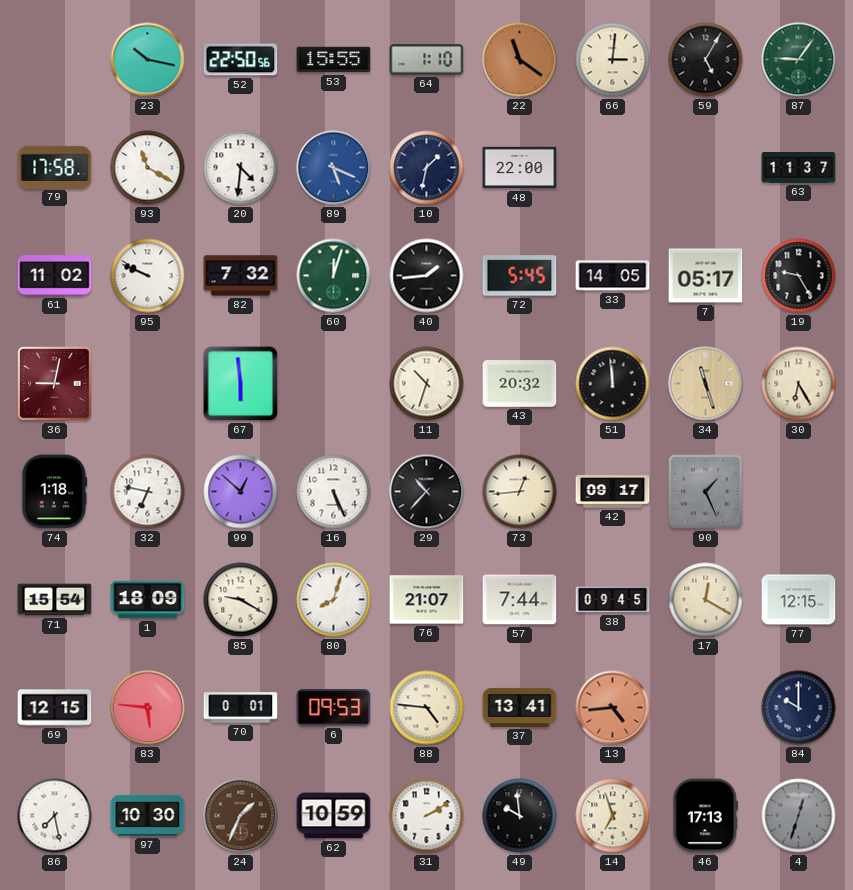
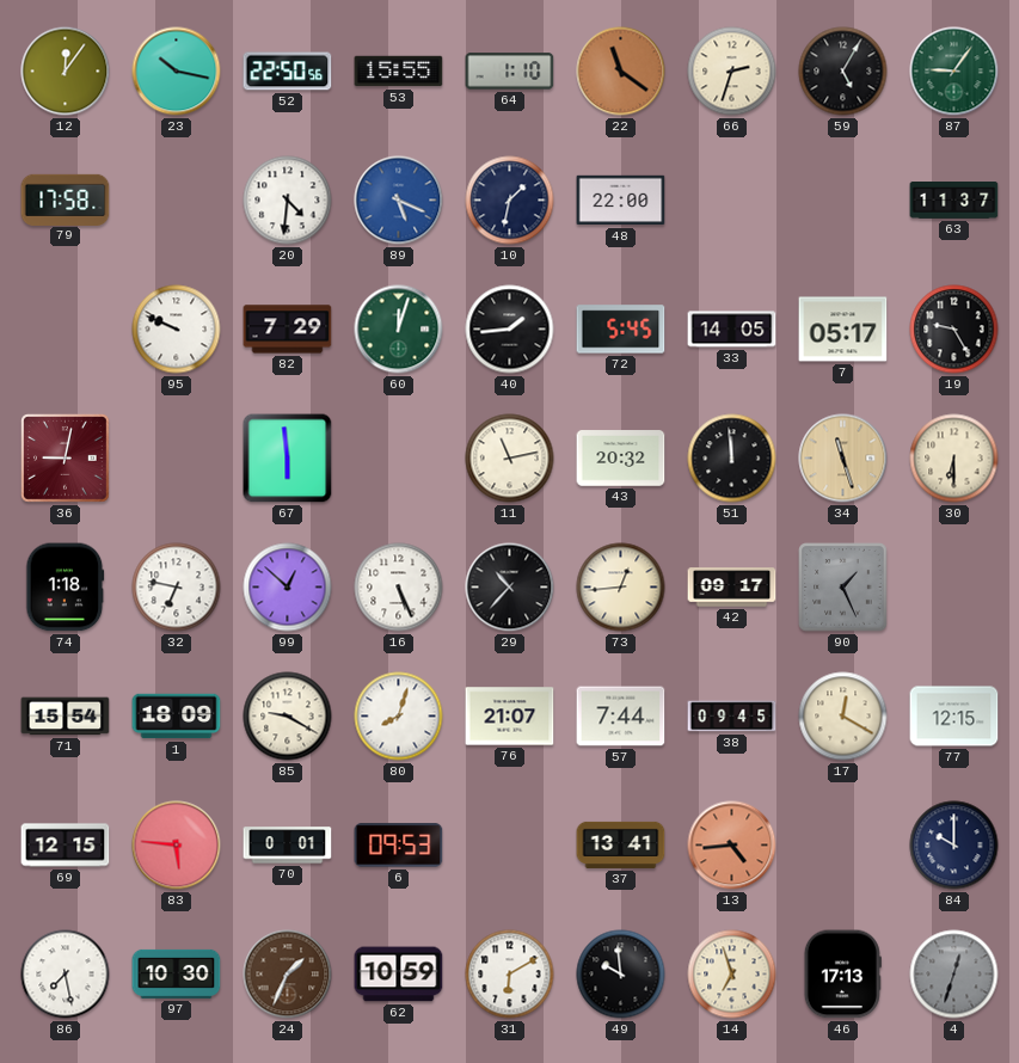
12: none -> 12:06 (66, 72)
66: 3:01 -> 2:33 (732, 72)
93: 11:20 -> none (148, 168)
61: 11:02 -> none (55, 276)
82: 7:32 -> 7:29 (288, 330)
11: 10:33 -> 11:13 (510, 459)
30: 6:25 -> 6:30 (954, 459)
88: 4:46 -> none (427, 708)
31: 2:10 -> 6:10 (510, 975)
